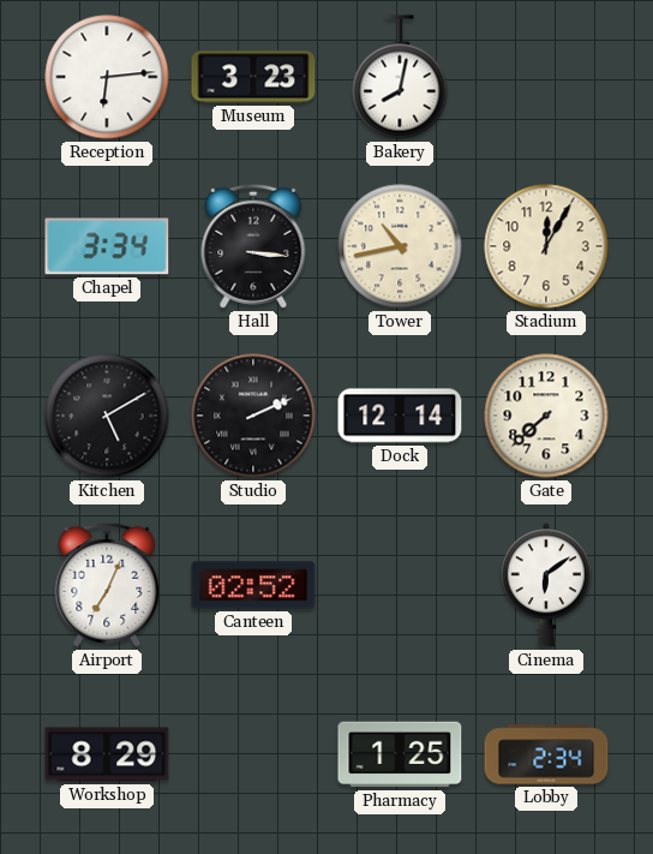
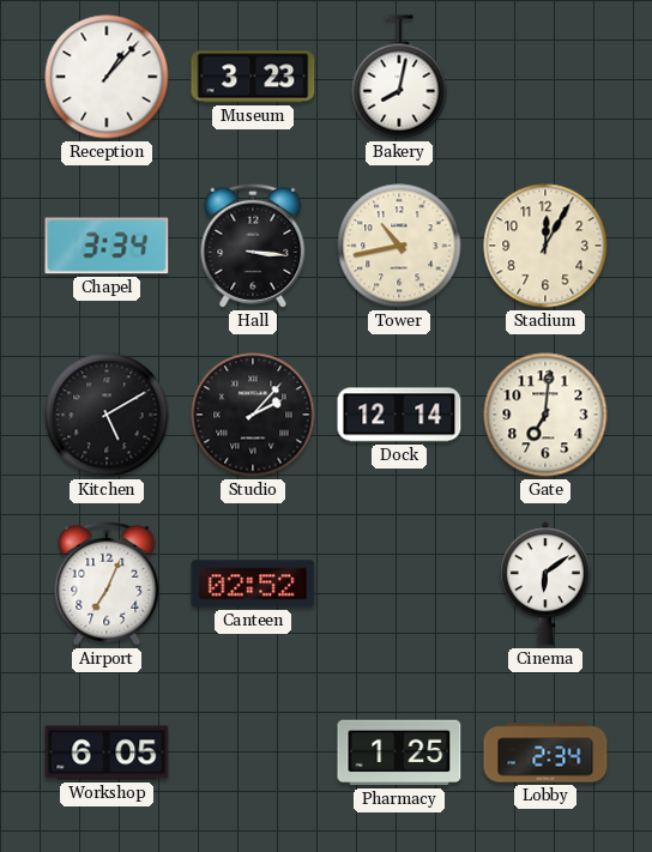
Reception: 6:14 -> 1:07 (107, 77)
Studio: 2:11 -> 2:07 (253, 415)
Gate: 7:38 -> 7:01 (545, 415)
Workshop: 8:29 -> 6:05 (107, 753)
